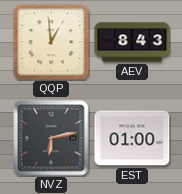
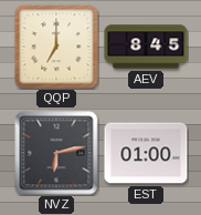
QQP: 12:59 -> 7:00 (56, 47)
AEV: 8:43 -> 8:45 (146, 47)
